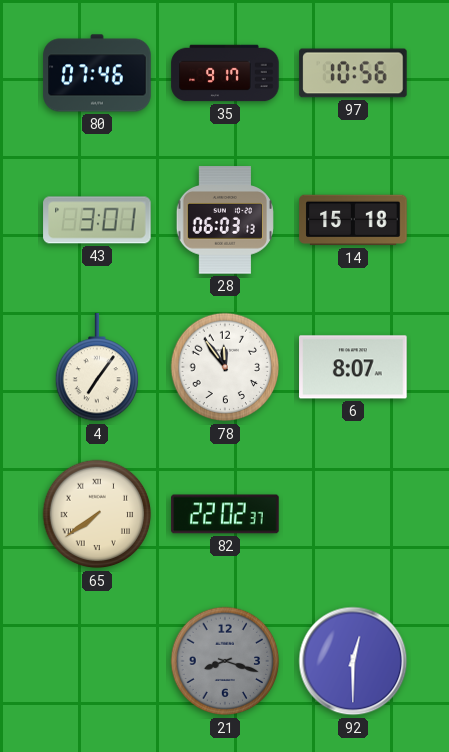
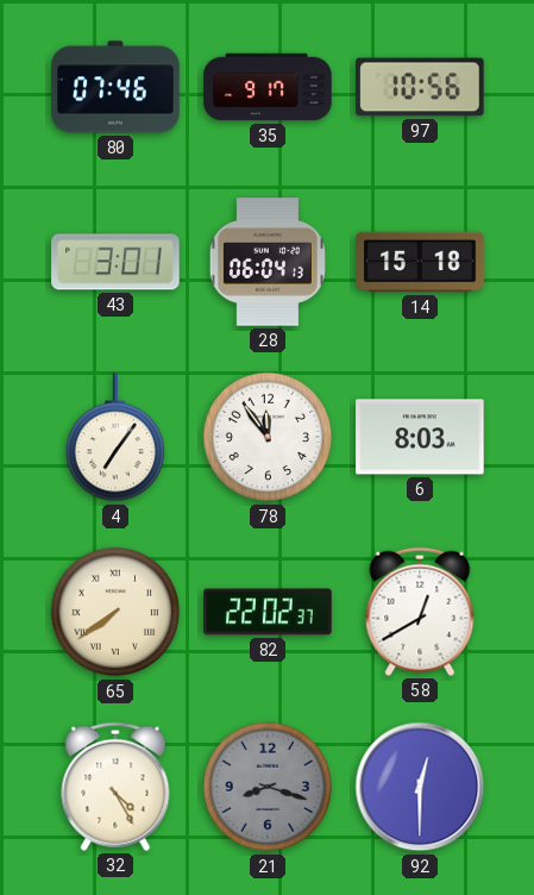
28: 06:03 -> 06:04 (268, 262)
6: 8:07 -> 8:03 (420, 437)
58: none -> 12:40 (420, 612)
32: none -> 4:25 (115, 787)
